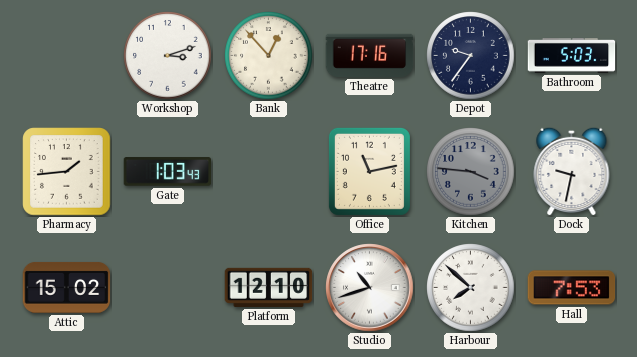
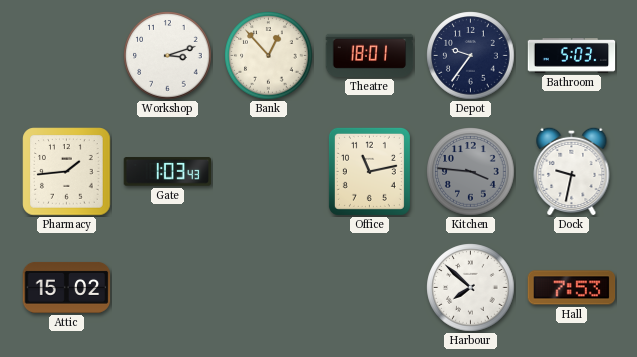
Theatre: 17:16 -> 18:01 (370, 55)
Platform: 12:10 -> none (269, 287)
Studio: 10:42 -> none (370, 288)
